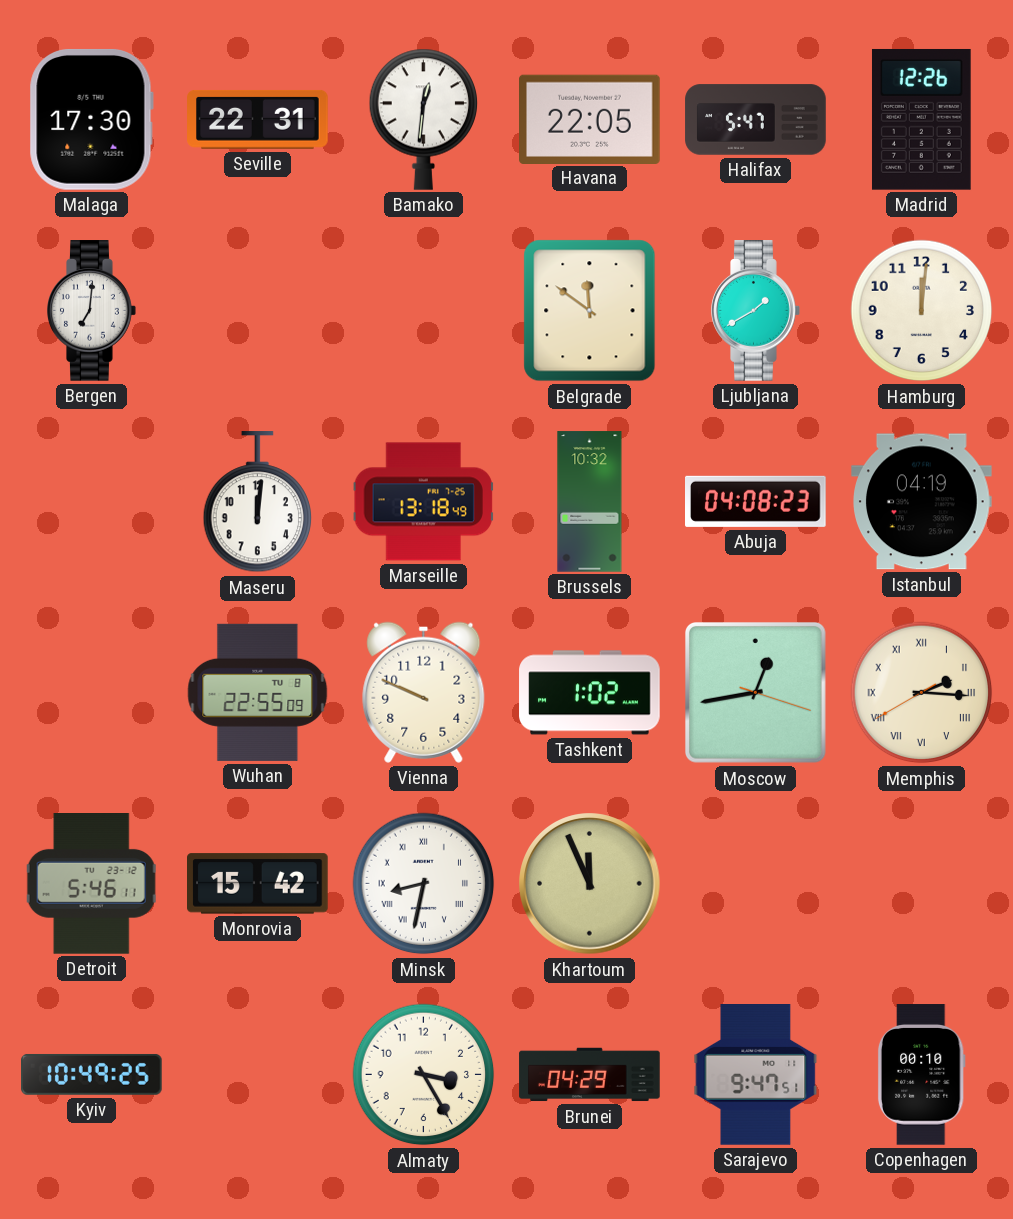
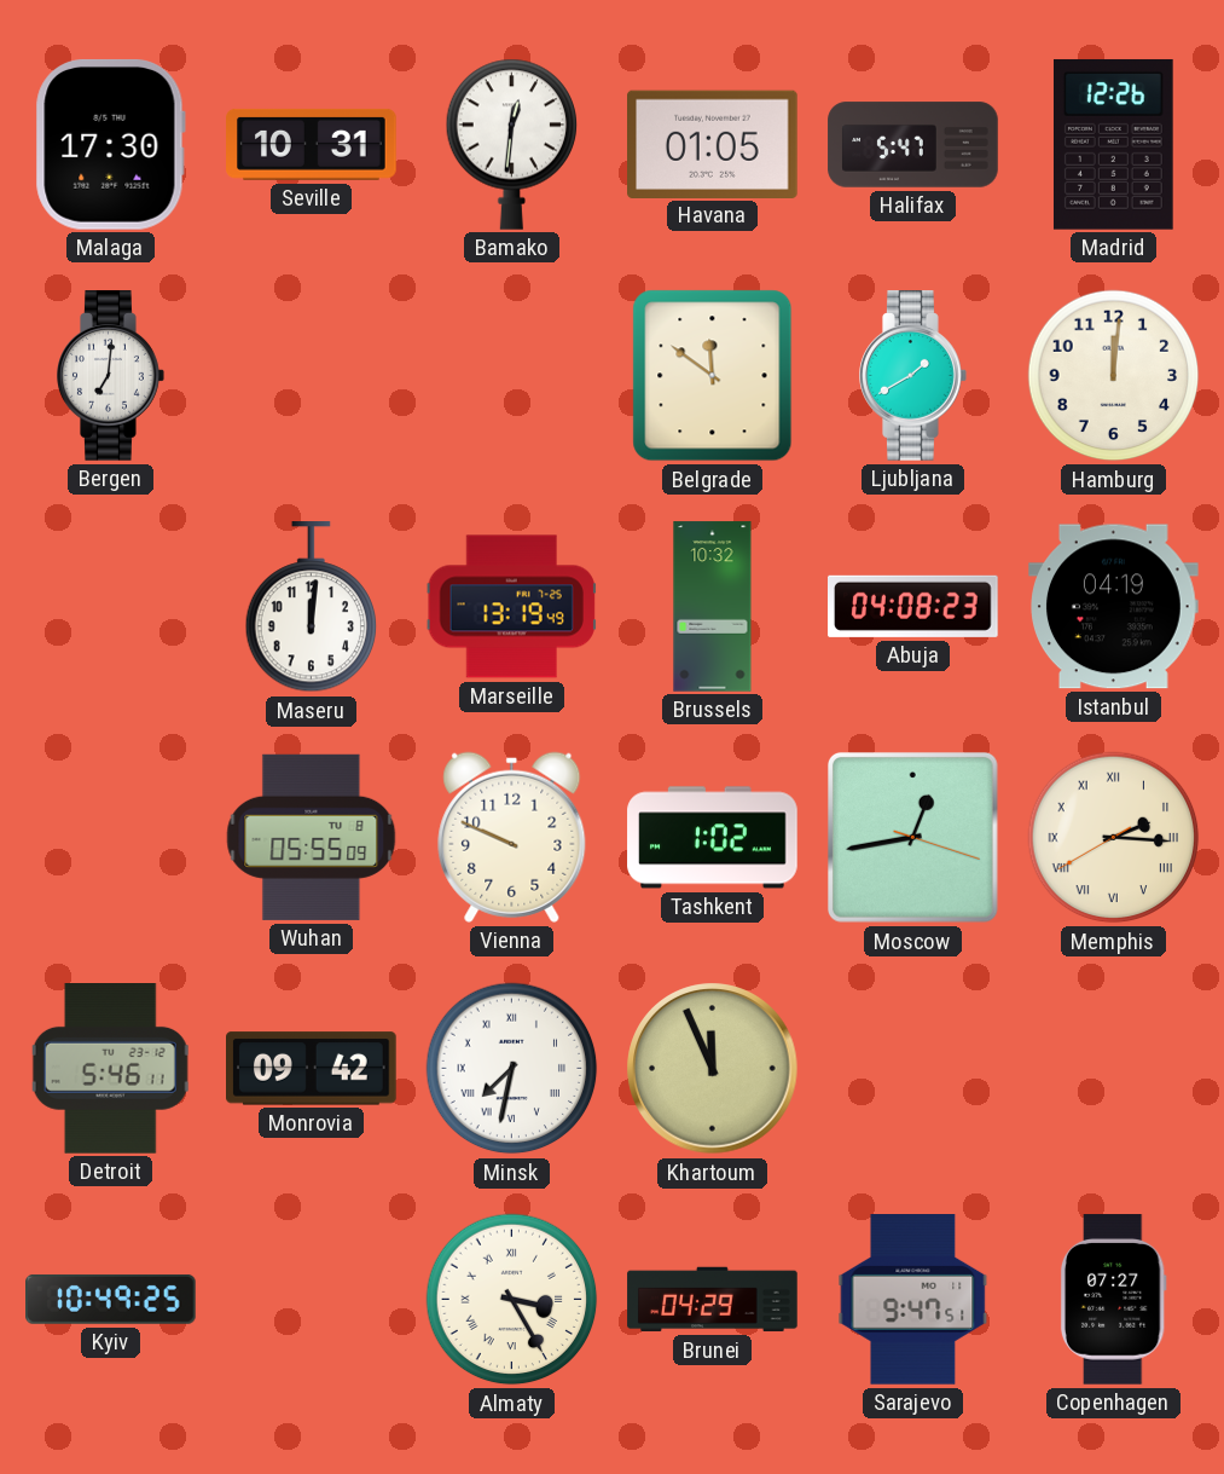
Seville: 22:31 -> 10:31 (312, 144)
Havana: 22:05 -> 01:05 (713, 144)
Marseille: 13:18 -> 13:19 (511, 607)
Wuhan: 22:55 -> 05:55 (312, 837)
Monrovia: 15:42 -> 09:42 (312, 1069)
Minsk: 8:32 -> 7:32 (512, 1069)
Almaty numerals: Arabic -> Roman (512, 1300)
Copenhagen: 00:10 -> 07:27 (1113, 1300)
